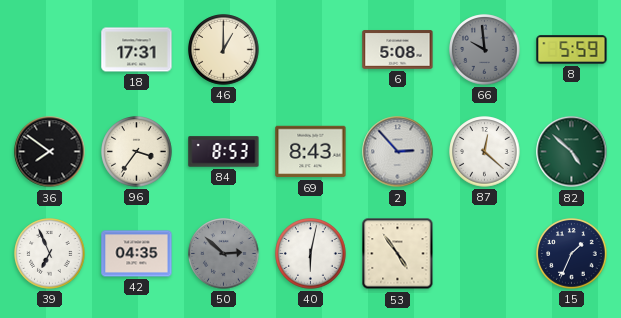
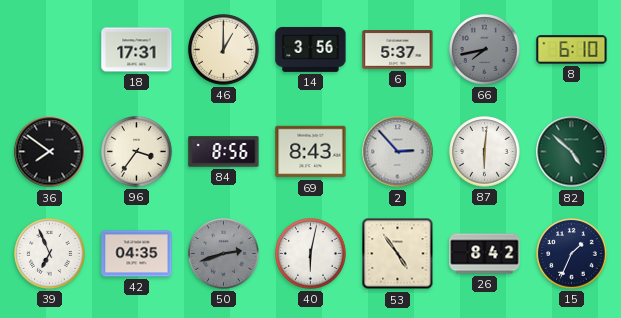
14: none -> 3:56 (311, 49)
6: 5:08 -> 5:37 (398, 50)
66: 9:59 -> 7:43 (485, 50)
8: 5:59 -> 6:10 (572, 50)
84: 8:53 -> 8:56 (224, 152)
87: 12:22 -> 6:01 (485, 152)
50: 2:52 -> 2:42 (224, 254)
26: none -> 8:42 (485, 254)
